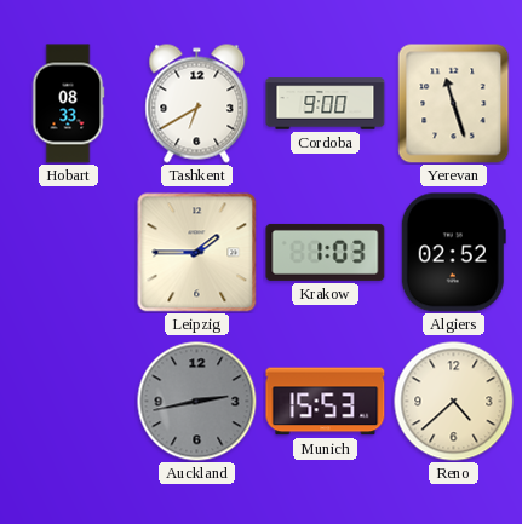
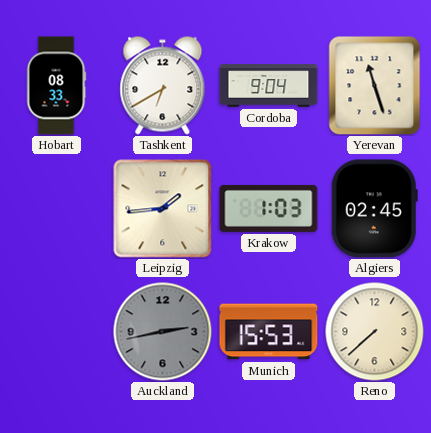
Cordoba: 9:00 -> 9:04 (269, 86)
Leipzig: 1:45 -> 1:44 (163, 209)
Algiers: 02:52 -> 02:45 (374, 209)
Reno: 4:38 -> 7:38 (375, 332)
